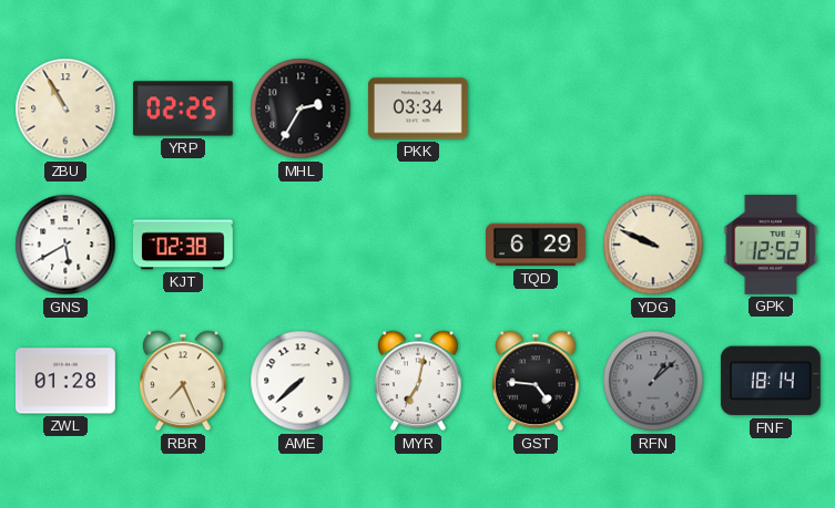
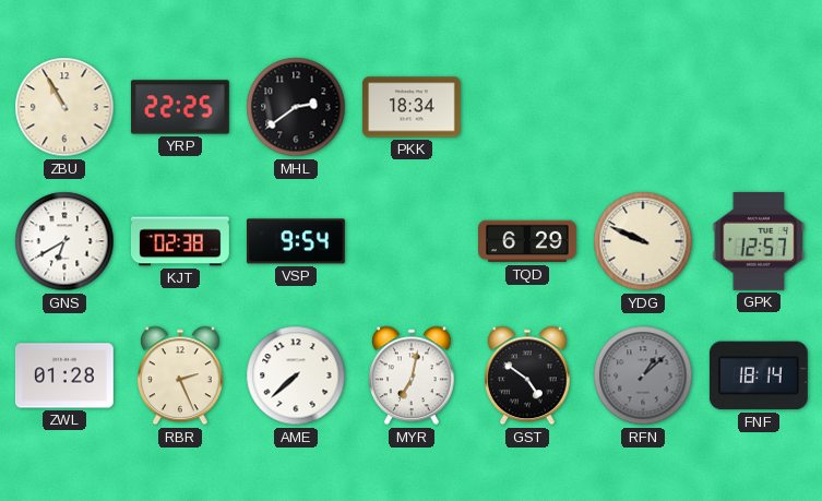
YRP: 02:25 -> 22:25 (180, 107)
MHL: 2:35 -> 2:39 (296, 107)
PKK: 03:34 -> 18:34 (412, 107)
GNS: 5:40 -> 6:40 (64, 241)
VSP: none -> 9:54 (296, 241)
GPK: 12:52 -> 12:57 (759, 241)
RBR: 7:26 -> 2:26 (181, 375)
GST: 4:46 -> 4:51 (528, 375)
